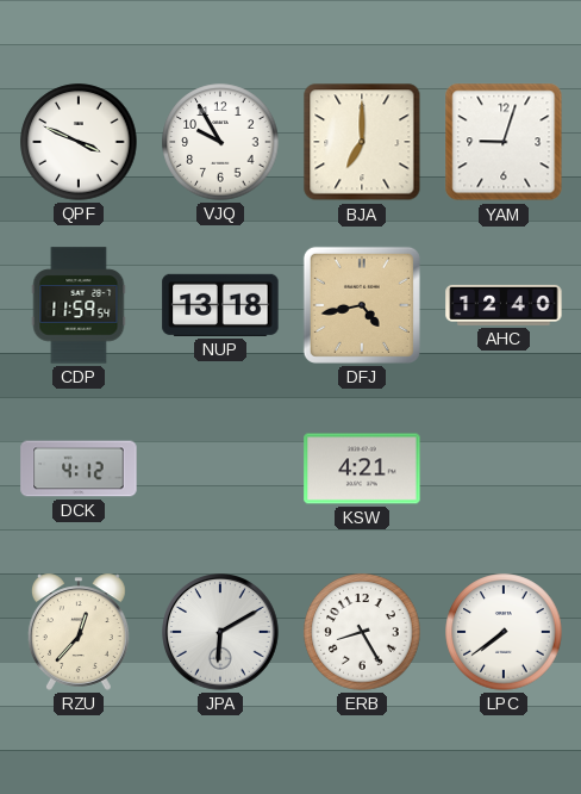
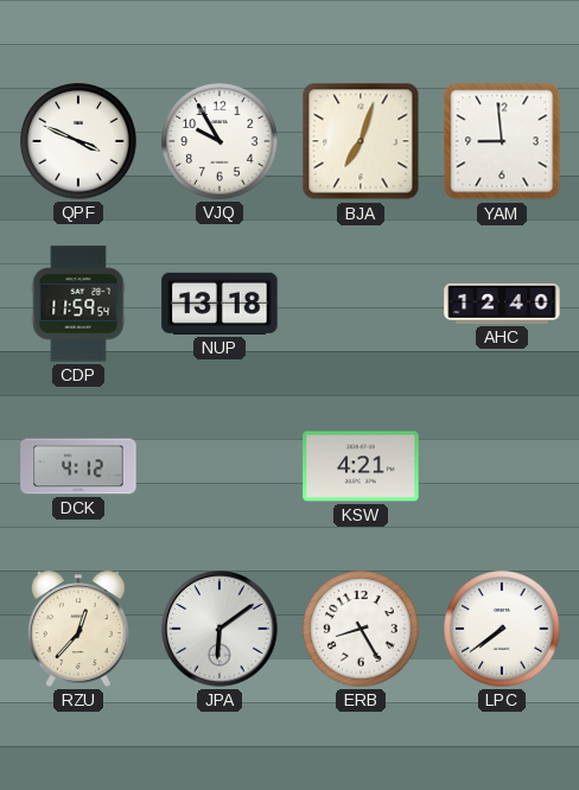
BJA: 7:00 -> 7:03 (361, 141)
YAM: 9:03 -> 8:59 (502, 141)
DFJ: 4:43 -> none (362, 305)
JPA: 6:10 -> 6:09 (221, 630)
